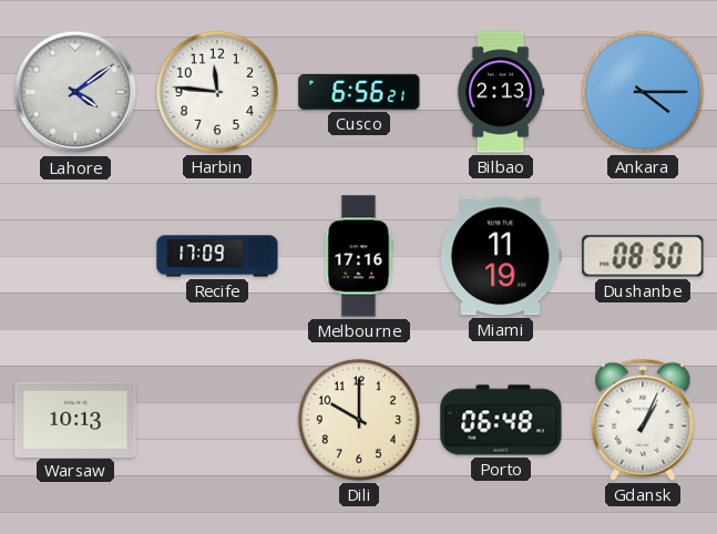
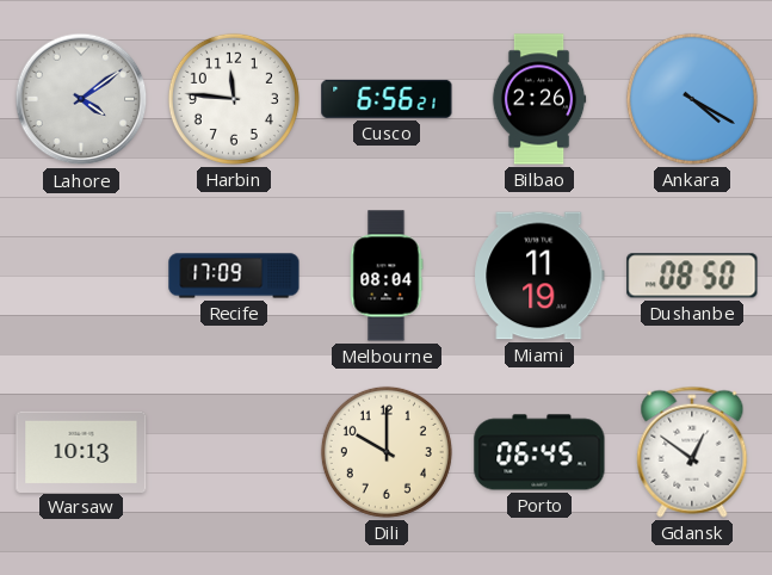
Bilbao: 2:13 -> 2:26 (539, 99)
Ankara: 4:15 -> 4:20 (692, 99)
Melbourne: 17:16 -> 08:04 (387, 276)
Porto: 06:48 -> 06:45 (539, 452)
Gdansk: 1:04 -> 12:51 (692, 452)
